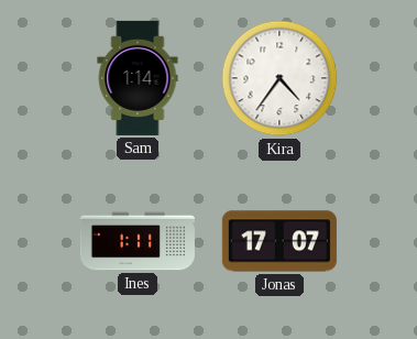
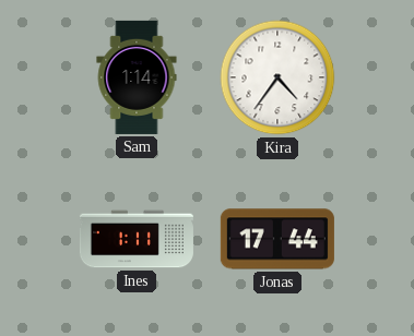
Jonas: 17:07 -> 17:44 (277, 239)
